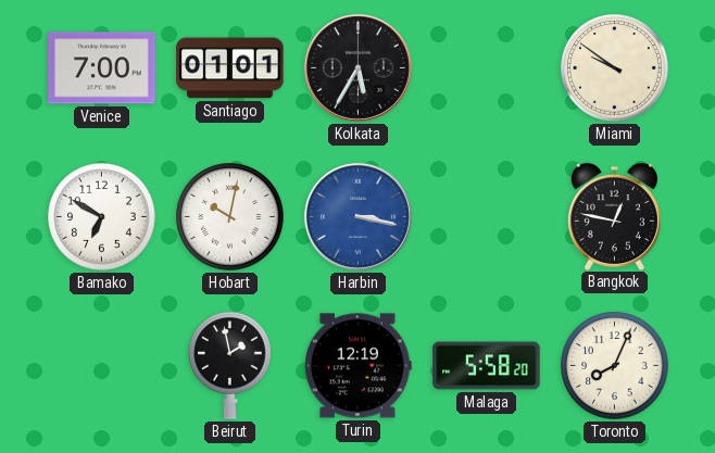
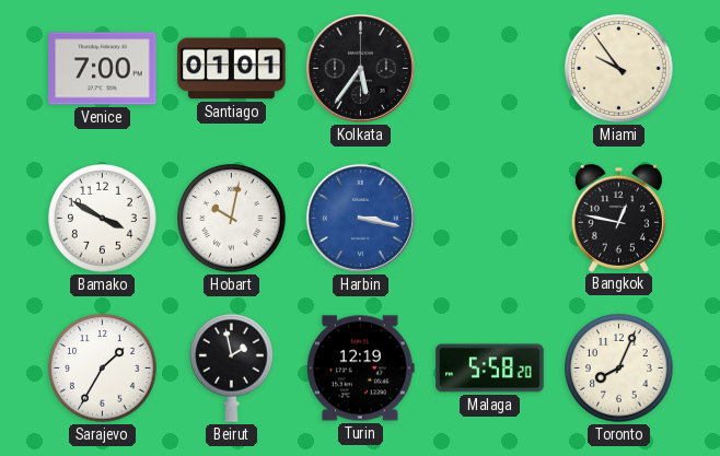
Kolkata: 5:35 -> 5:36 (360, 68)
Miami: 9:51 -> 9:54 (619, 69)
Bamako: 6:50 -> 3:50 (103, 219)
Sarajevo: none -> 1:35 (103, 369)
